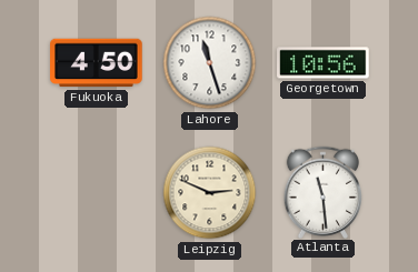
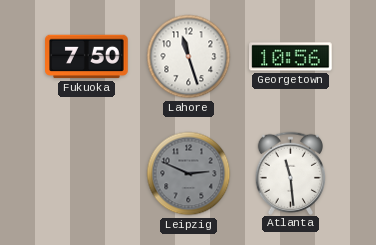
Fukuoka: 4:50 -> 7:50 (87, 57)
Leipzig dial: cream -> grey (189, 174)
